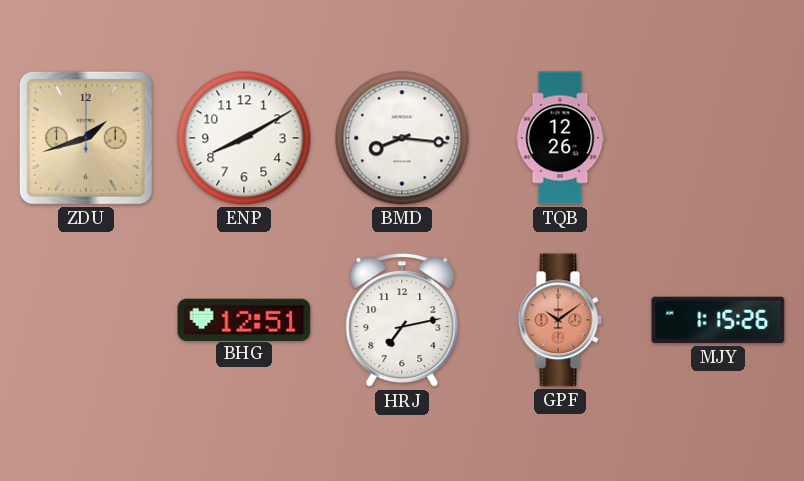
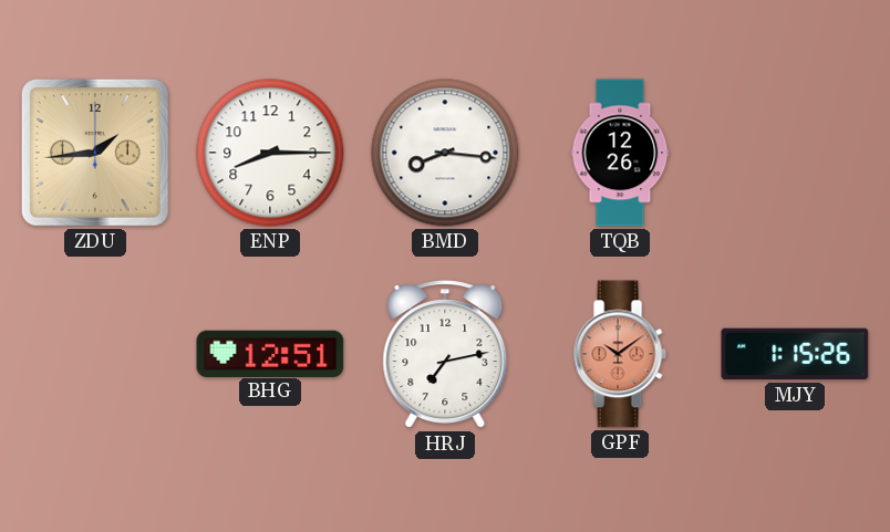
ZDU: 1:42 -> 1:44 (95, 153)
ENP: 8:10 -> 8:15 (270, 153)
